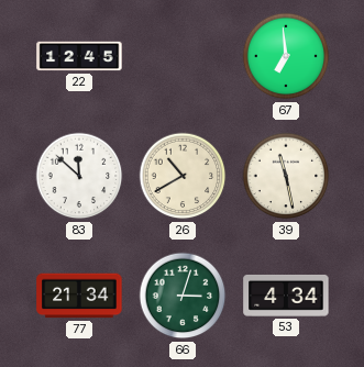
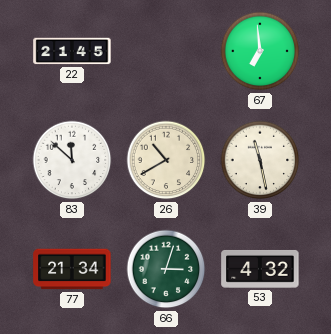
22: 12:45 -> 21:45 (72, 51)
53: 4:34 -> 4:32 (260, 269)
